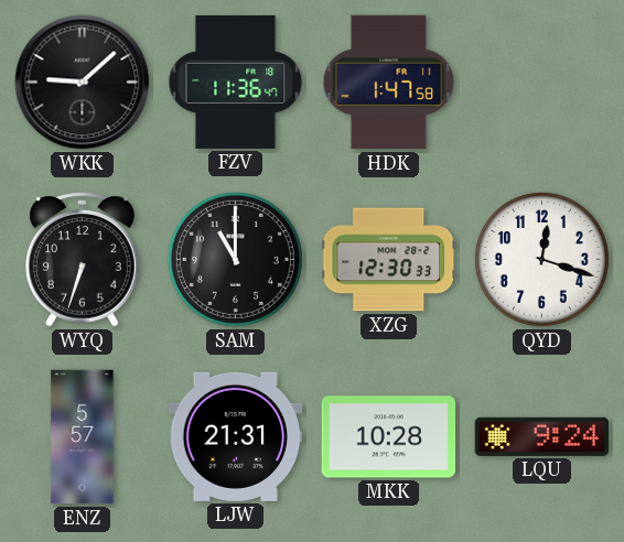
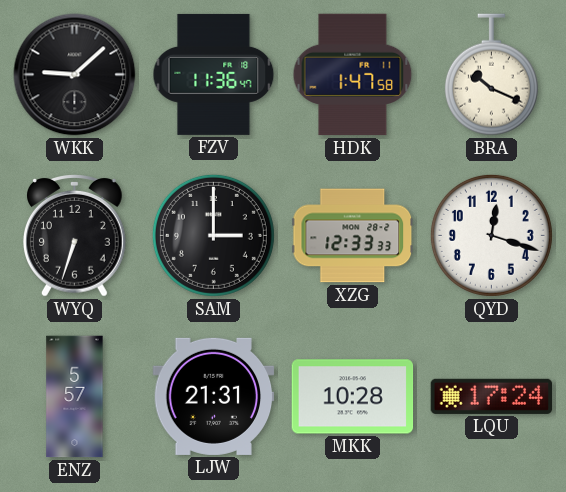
BRA: none -> 10:19 (491, 75)
SAM: 11:00 -> 3:00 (213, 235)
XZG: 12:30 -> 12:33 (353, 236)
LQU: 9:24 -> 17:24 (492, 396)
